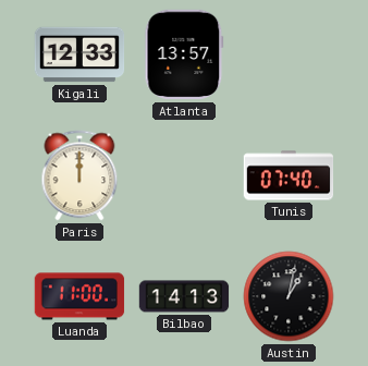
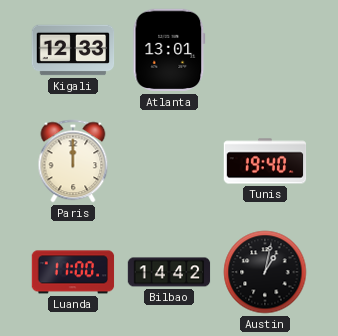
Atlanta: 13:57 -> 13:01 (169, 50)
Tunis: 07:40 -> 19:40 (265, 161)
Bilbao: 14:13 -> 14:42 (169, 272)
